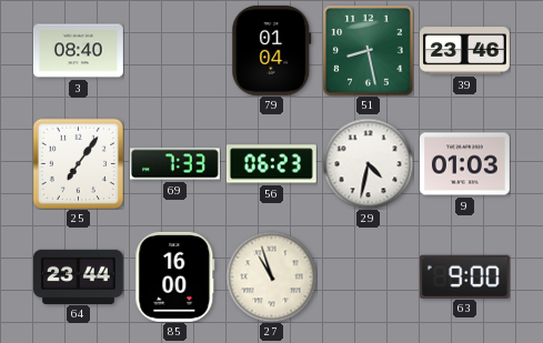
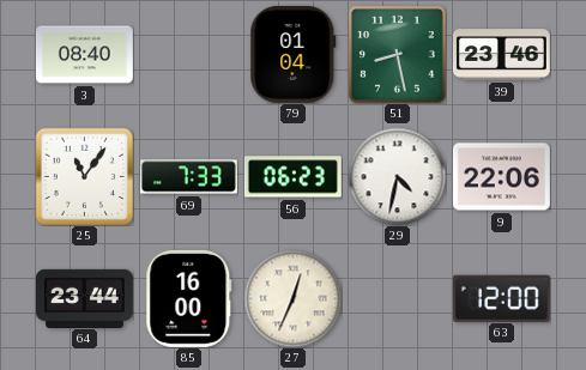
25: 7:06 -> 11:06 (84, 176)
9: 01:03 -> 22:06 (501, 177)
27: 10:57 -> 12:34 (292, 298)
63: 9:00 -> 12:00 (501, 298)
